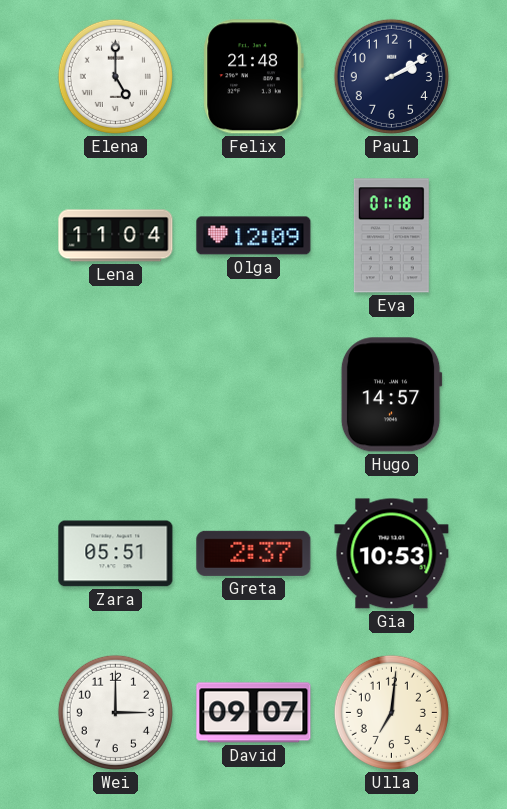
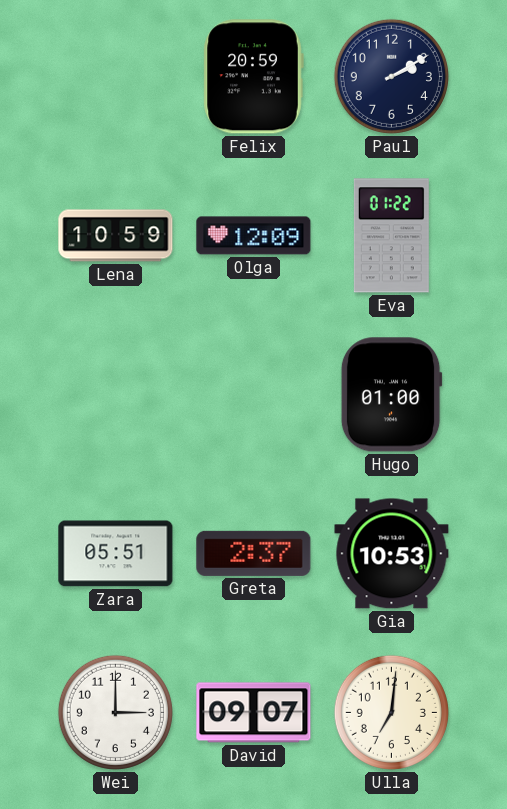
Elena: 5:00 -> none (115, 76)
Felix: 21:48 -> 20:59 (253, 77)
Lena: 11:04 -> 10:59 (116, 236)
Eva: 01:18 -> 01:22 (391, 236)
Hugo: 14:57 -> 01:00 (391, 395)
